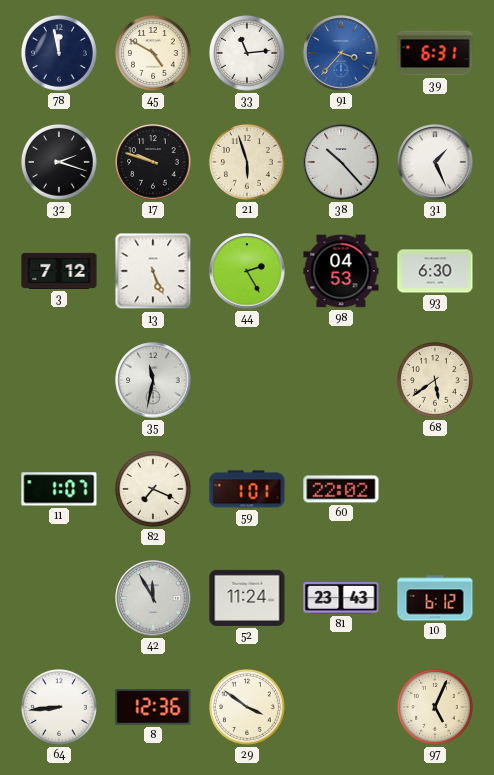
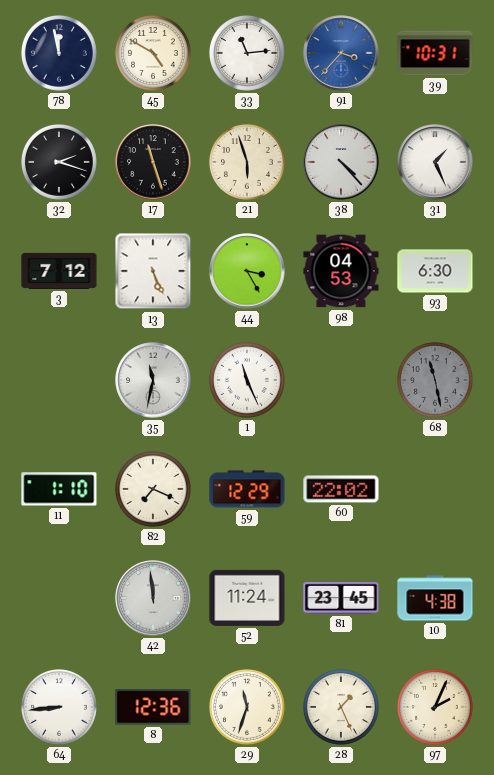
39: 6:31 -> 10:31 (435, 53)
17: 9:48 -> 11:27 (153, 162)
38: 10:23 -> 4:23 (341, 162)
44: 2:25 -> 3:25 (247, 271)
1: none -> 11:26 (247, 380)
68: 5:39 -> 11:28 (435, 380)
68 dial: cream -> grey (435, 380)
11: 1:07 -> 1:10 (59, 489)
59: 1:01 -> 12:29 (247, 489)
42: 11:55 -> 11:59 (153, 598)
81: 23:43 -> 23:45 (341, 598)
10: 6:12 -> 4:38 (435, 598)
29: 3:51 -> 11:33 (247, 707)
28: none -> 1:26 (341, 707)
97: 5:04 -> 2:04 (435, 707)
